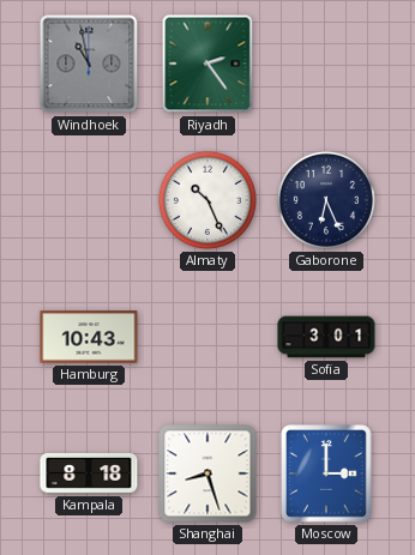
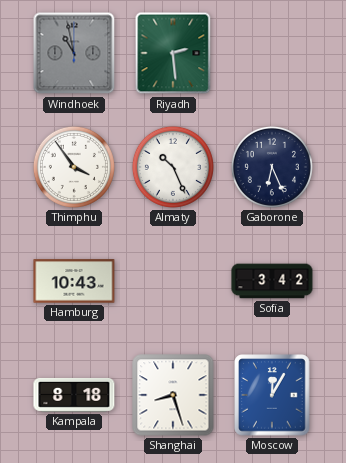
Riyadh: 2:24 -> 2:29 (173, 53)
Thimphu: none -> 3:54 (74, 167)
Sofia: 3:01 -> 3:42 (272, 281)
Moscow: 3:00 -> 12:05 (272, 395)
